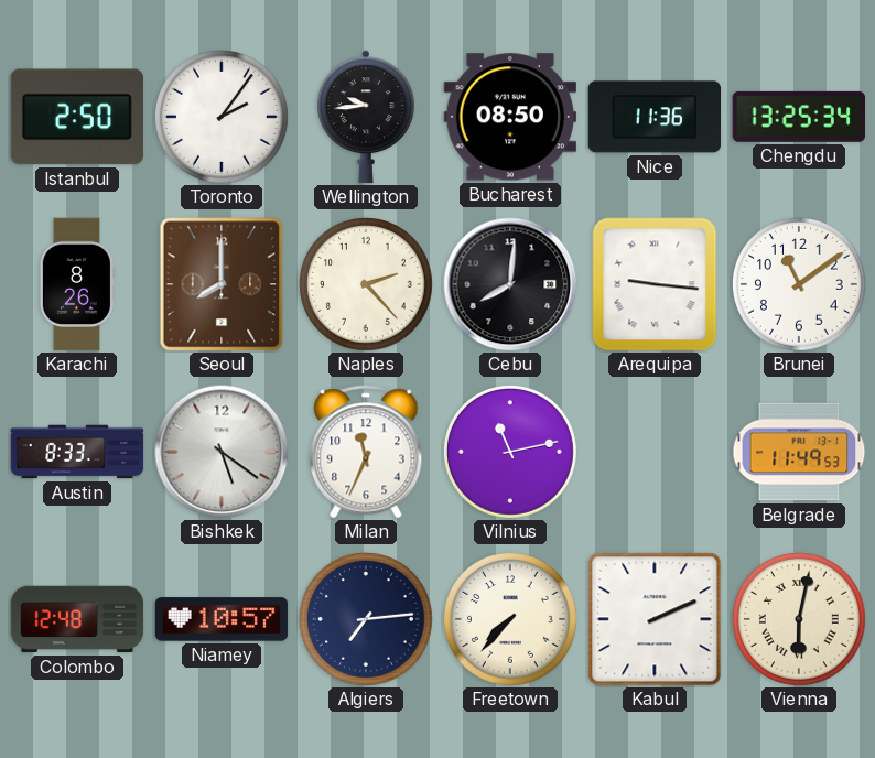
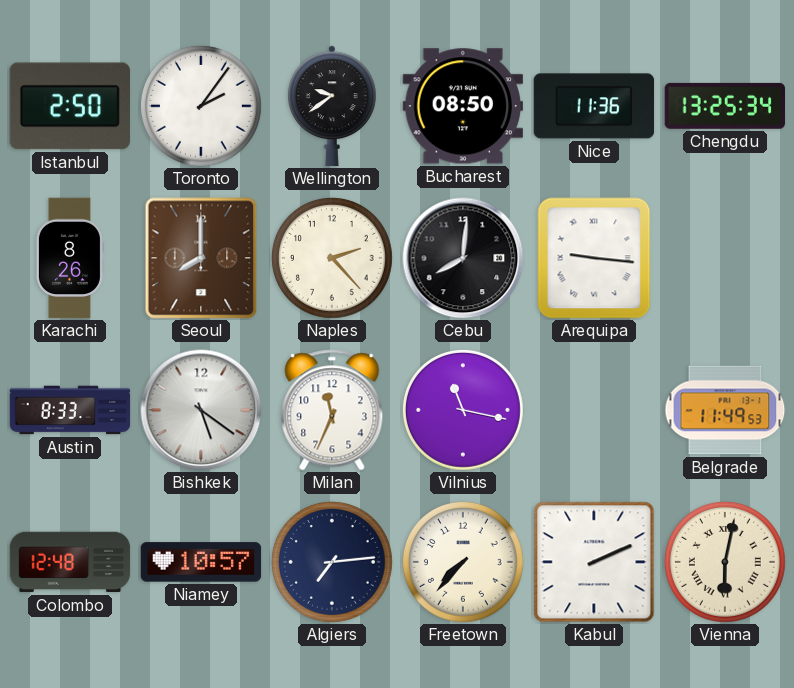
Wellington: 9:44 -> 9:39 (332, 106)
Brunei: 11:09 -> none (799, 284)
Vilnius: 11:13 -> 11:17 (463, 410)
